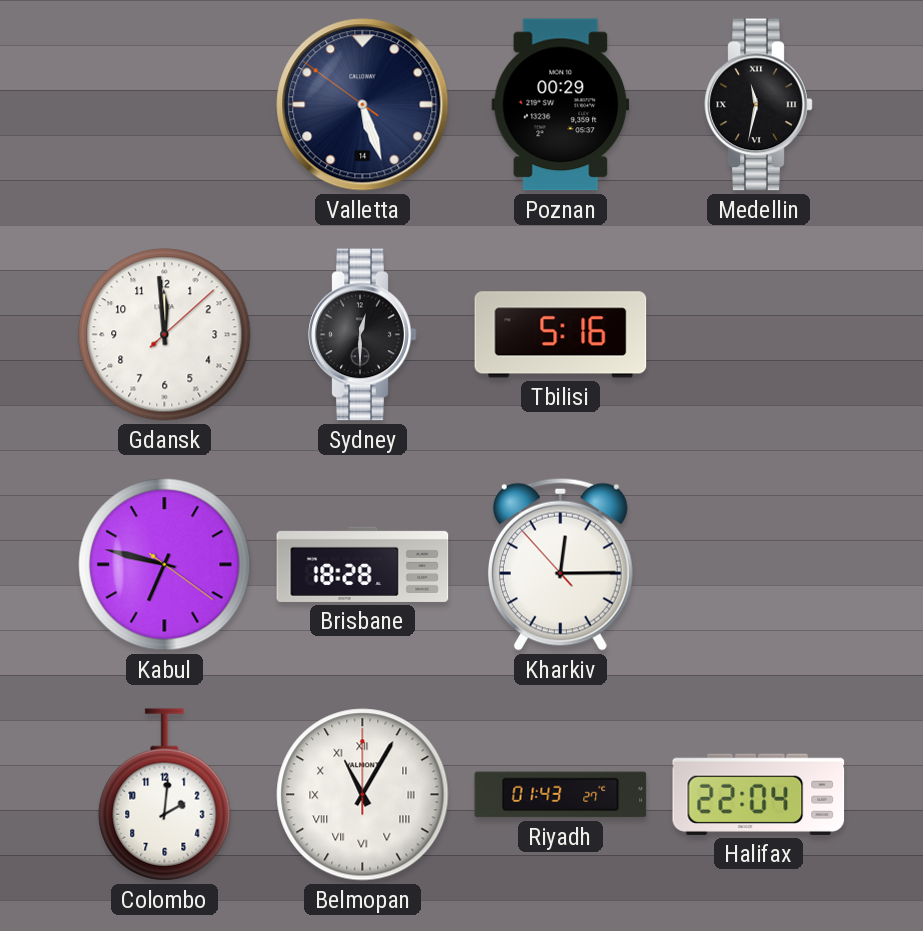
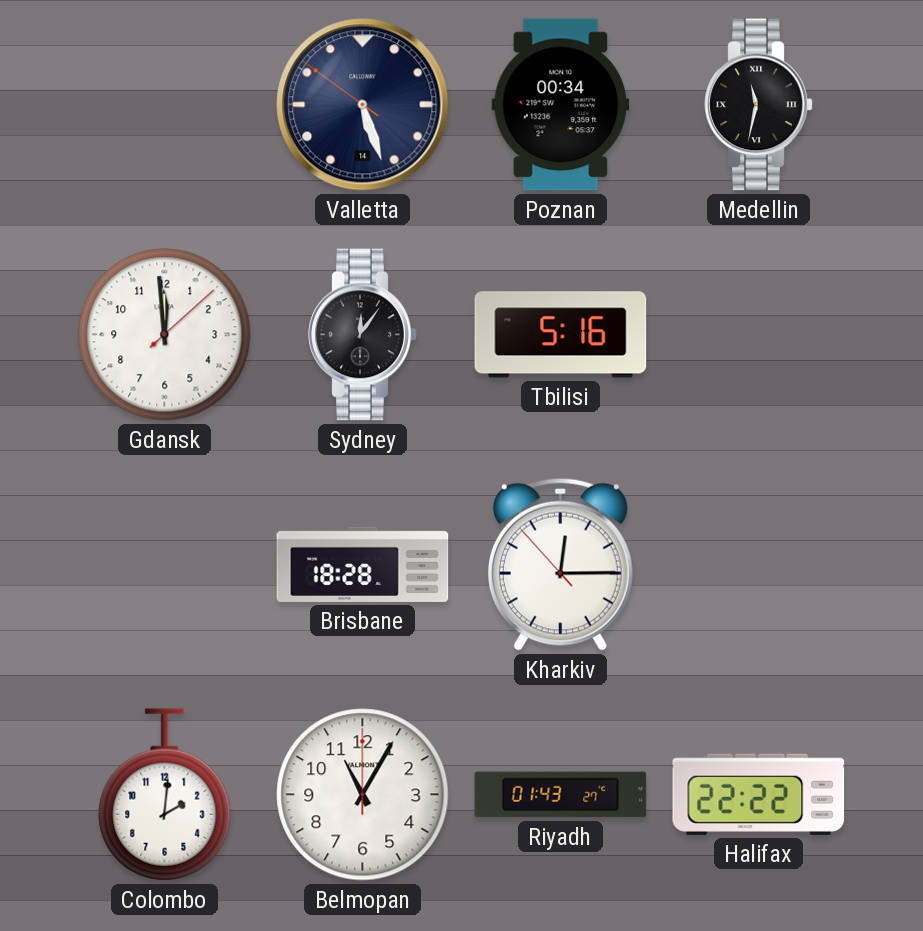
Poznan: 00:29 -> 00:34 (561, 105)
Sydney: 12:30 -> 12:06 (363, 335)
Kabul: 6:47 -> none (165, 565)
Belmopan numerals: Roman -> Arabic (363, 795)
Halifax: 22:04 -> 22:22 (759, 794)
